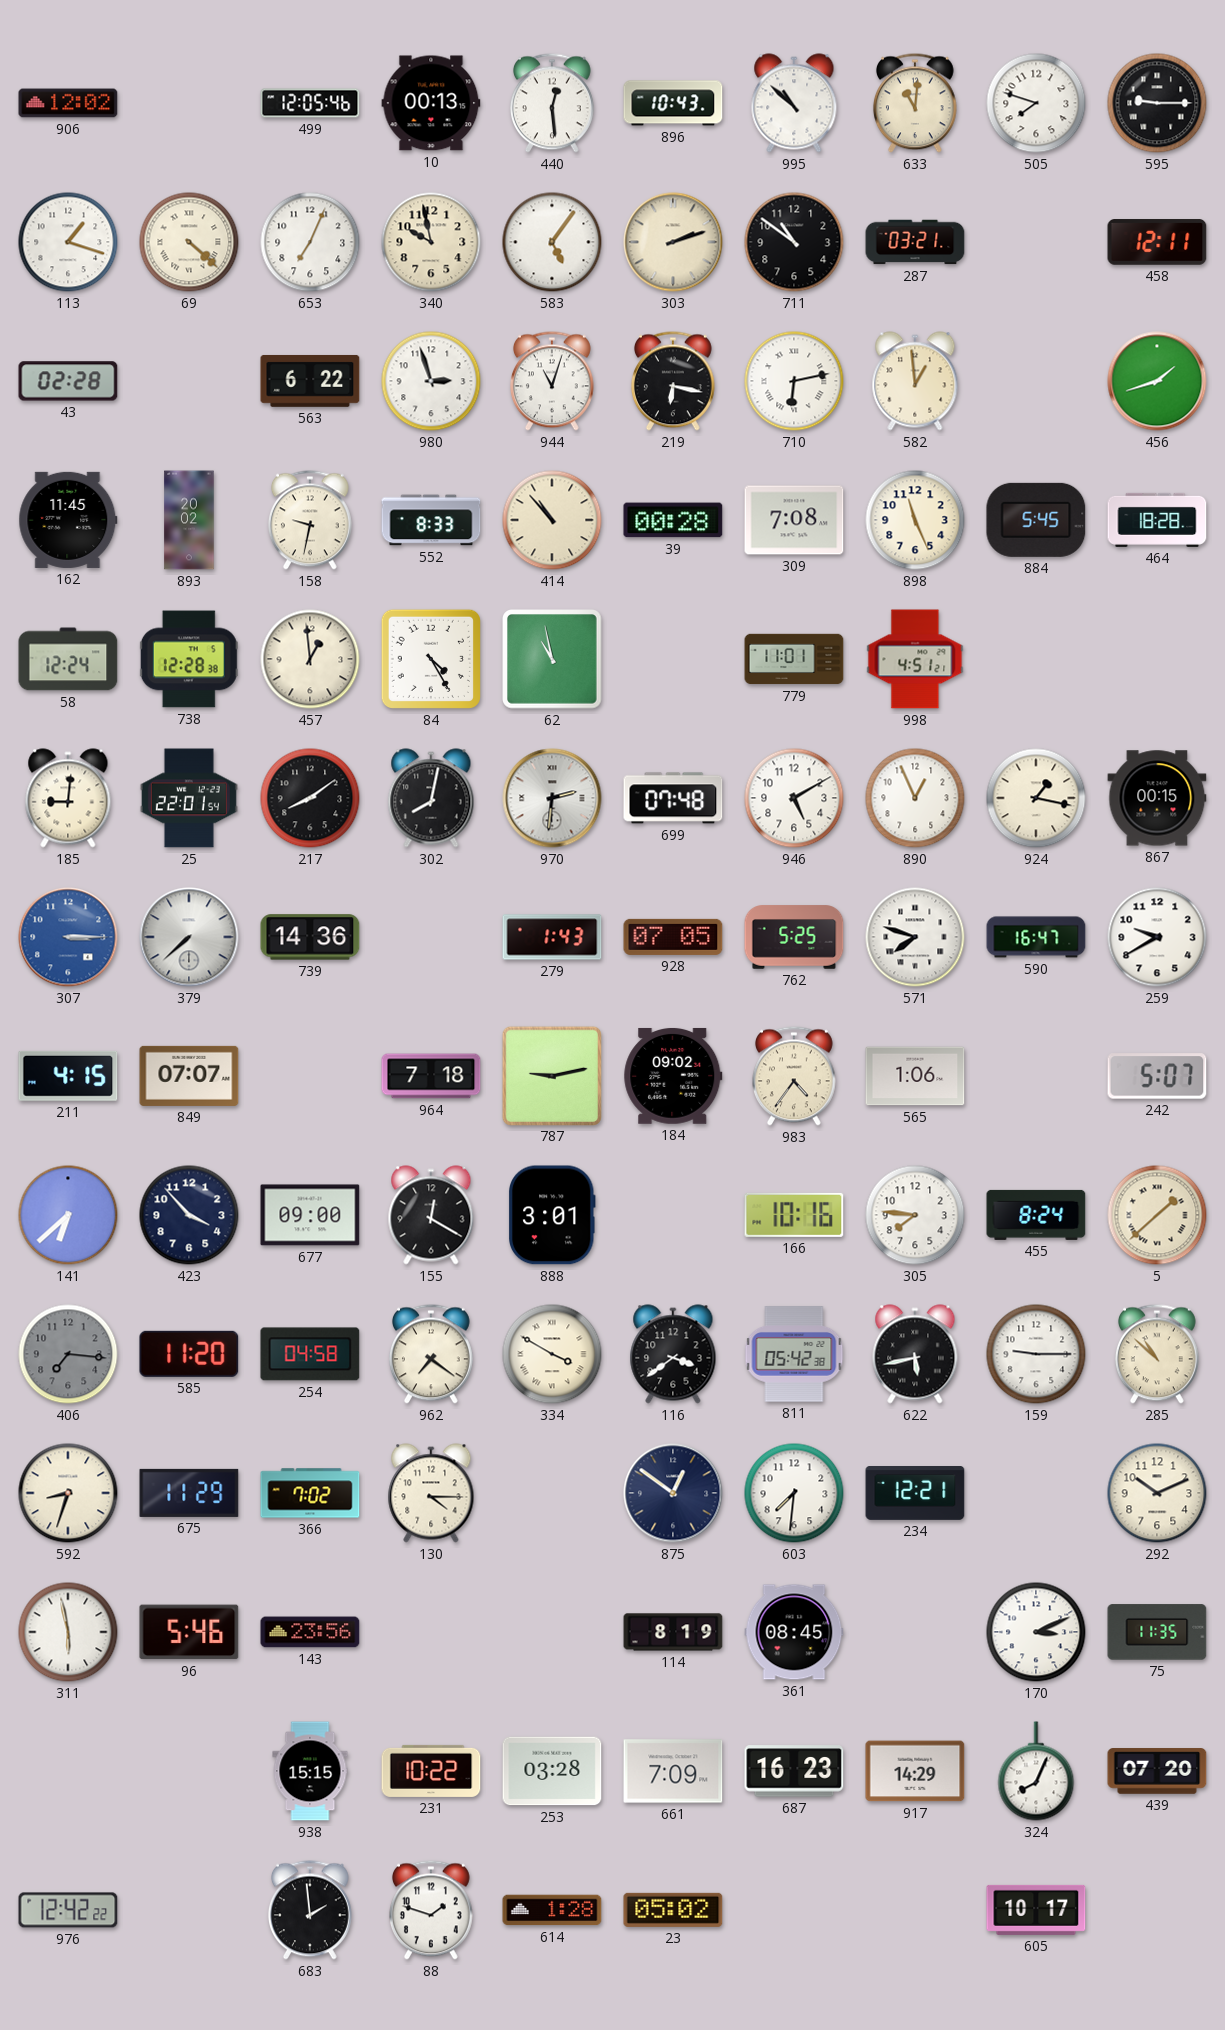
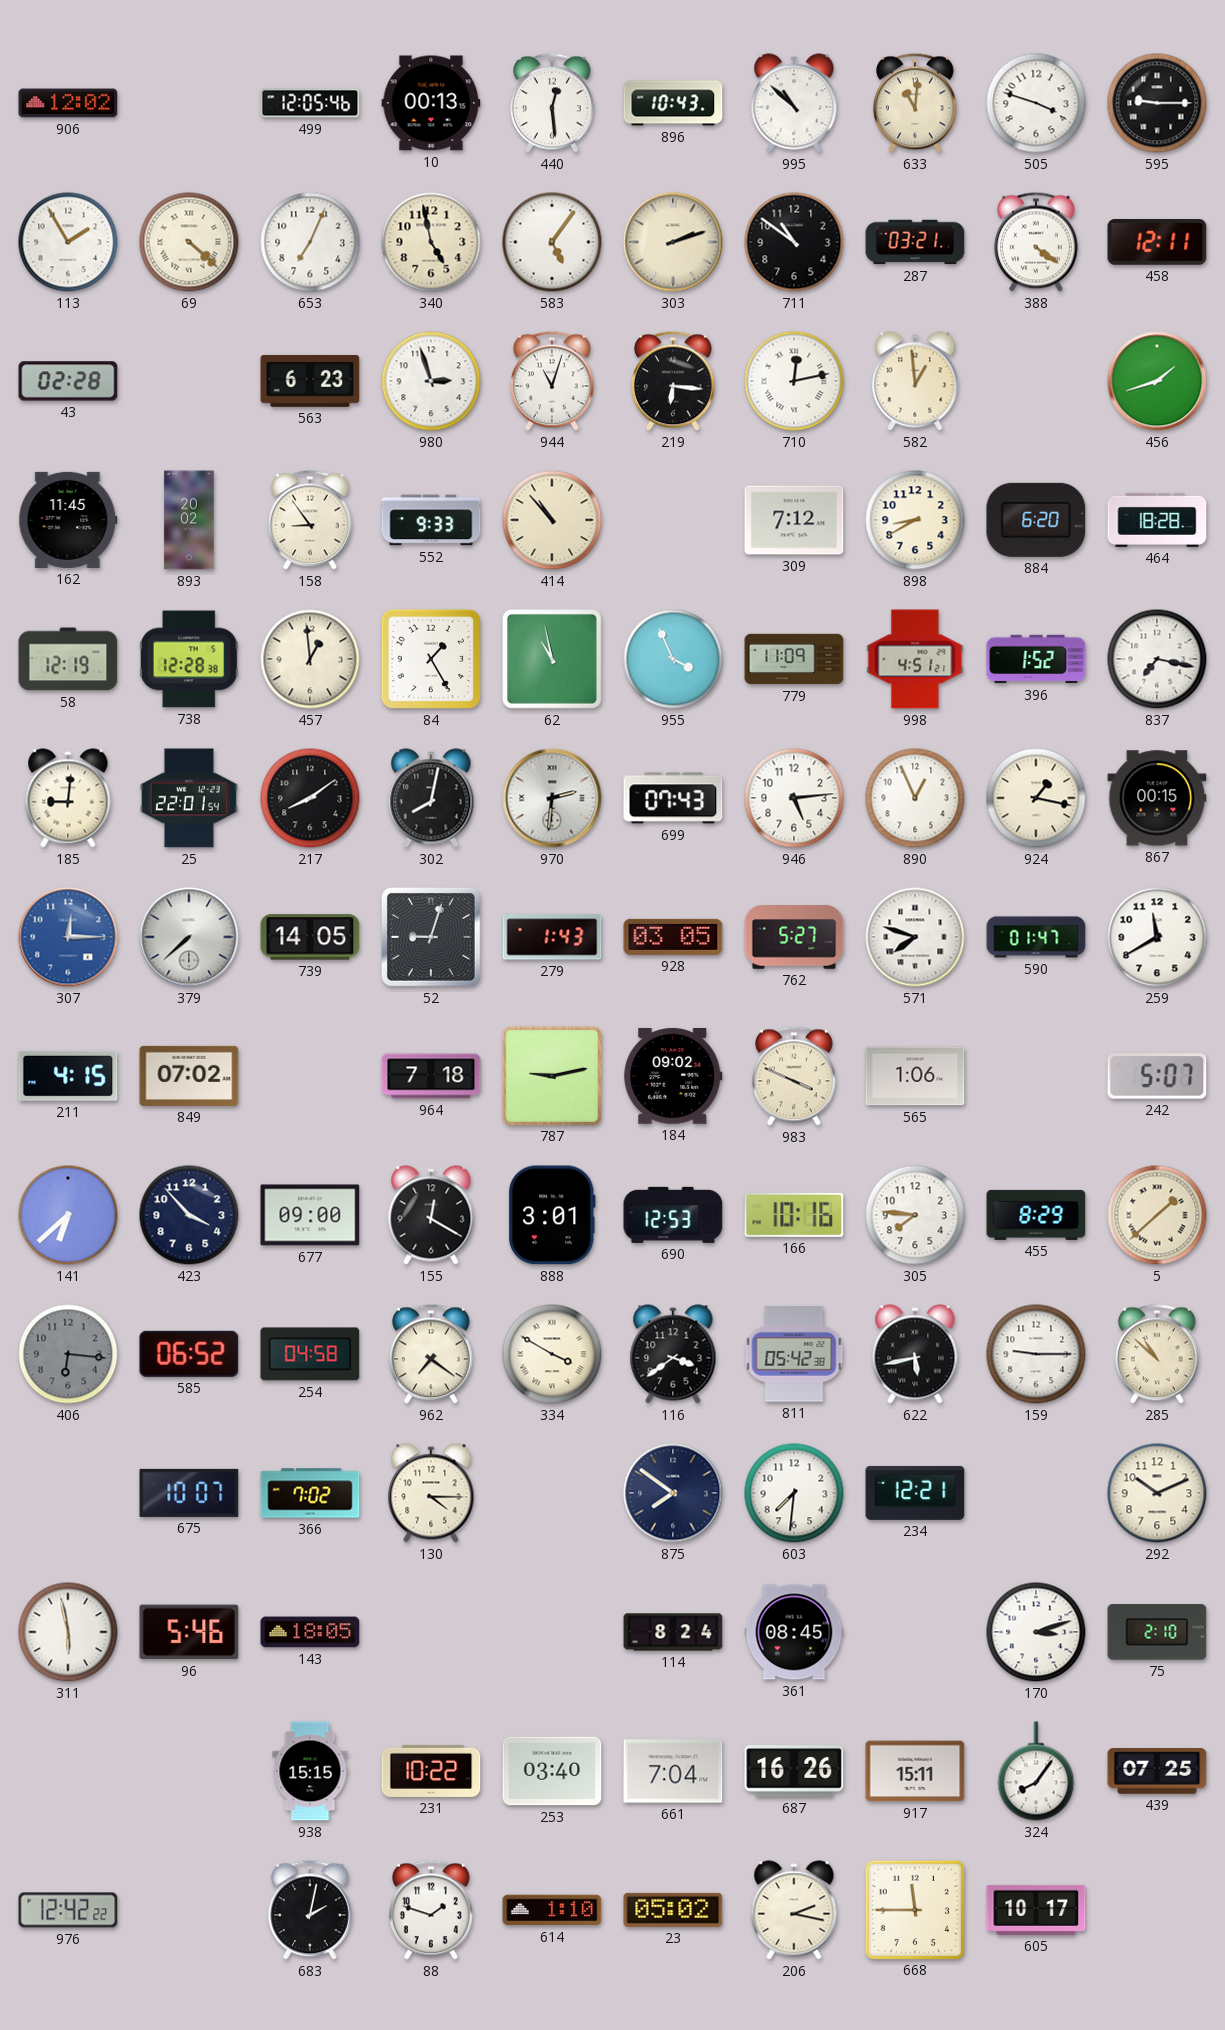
505: 7:48 -> 3:48 (1036, 103)
113: 1:18 -> 1:55 (68, 242)
340: 9:58 -> 4:58 (431, 242)
388: none -> 4:21 (1036, 242)
563: 6:22 -> 6:23 (310, 381)
219: 6:17 -> 6:16 (673, 381)
710: 6:13 -> 12:13 (794, 381)
158: 9:32 -> 8:54 (310, 520)
552: 8:33 -> 9:33 (431, 520)
39: 00:28 -> none (673, 520)
309: 7:08 -> 7:12 (794, 520)
898: 11:26 -> 8:40 (915, 520)
884: 5:45 -> 6:20 (1036, 520)
58: 12:24 -> 12:19 (68, 659)
84: 4:25 -> 1:25 (431, 659)
955: none -> 3:56 (673, 659)
779: 11:01 -> 11:09 (794, 659)
396: none -> 1:52 (1036, 659)
837: none -> 7:17 (1157, 659)
699: 07:48 -> 07:43 (673, 798)
946: 5:10 -> 5:14 (794, 798)
307: 3:15 -> 12:15 (68, 937)
739: 14:36 -> 14:05 (310, 937)
52: none -> 9:03 (431, 937)
928: 07:05 -> 03:05 (673, 937)
762: 5:25 -> 5:27 (794, 937)
590: 16:47 -> 01:47 (1036, 937)
259: 9:40 -> 11:40 (1157, 937)
849: 07:07 -> 07:02 (189, 1076)
983: 4:36 -> 3:49 (794, 1076)
690: none -> 12:53 (673, 1215)
455: 8:24 -> 8:29 (1036, 1215)
406: 7:16 -> 6:16 (68, 1354)
585: 11:20 -> 06:52 (189, 1354)
592: 8:33 -> none (68, 1493)
675: 11:29 -> 10:07 (189, 1493)
875: 12:51 -> 7:51 (673, 1493)
143: 23:56 -> 18:05 (310, 1632)
114: 8:19 -> 8:24 (673, 1632)
170: 3:11 -> 3:12 (1036, 1632)
75: 11:35 -> 2:10 (1157, 1632)
253: 03:28 -> 03:40 (552, 1771)
661: 7:09 -> 7:04 (673, 1771)
687: 16:23 -> 16:26 (794, 1771)
917: 14:29 -> 15:11 (915, 1771)
324: 8:04 -> 8:06 (1036, 1771)
439: 07:20 -> 07:25 (1157, 1771)
683: 1:59 -> 2:02 (310, 1910)
614: 1:28 -> 1:10 (552, 1910)
206: none -> 2:17 (794, 1910)
668: none -> 11:45 (914, 1909)
